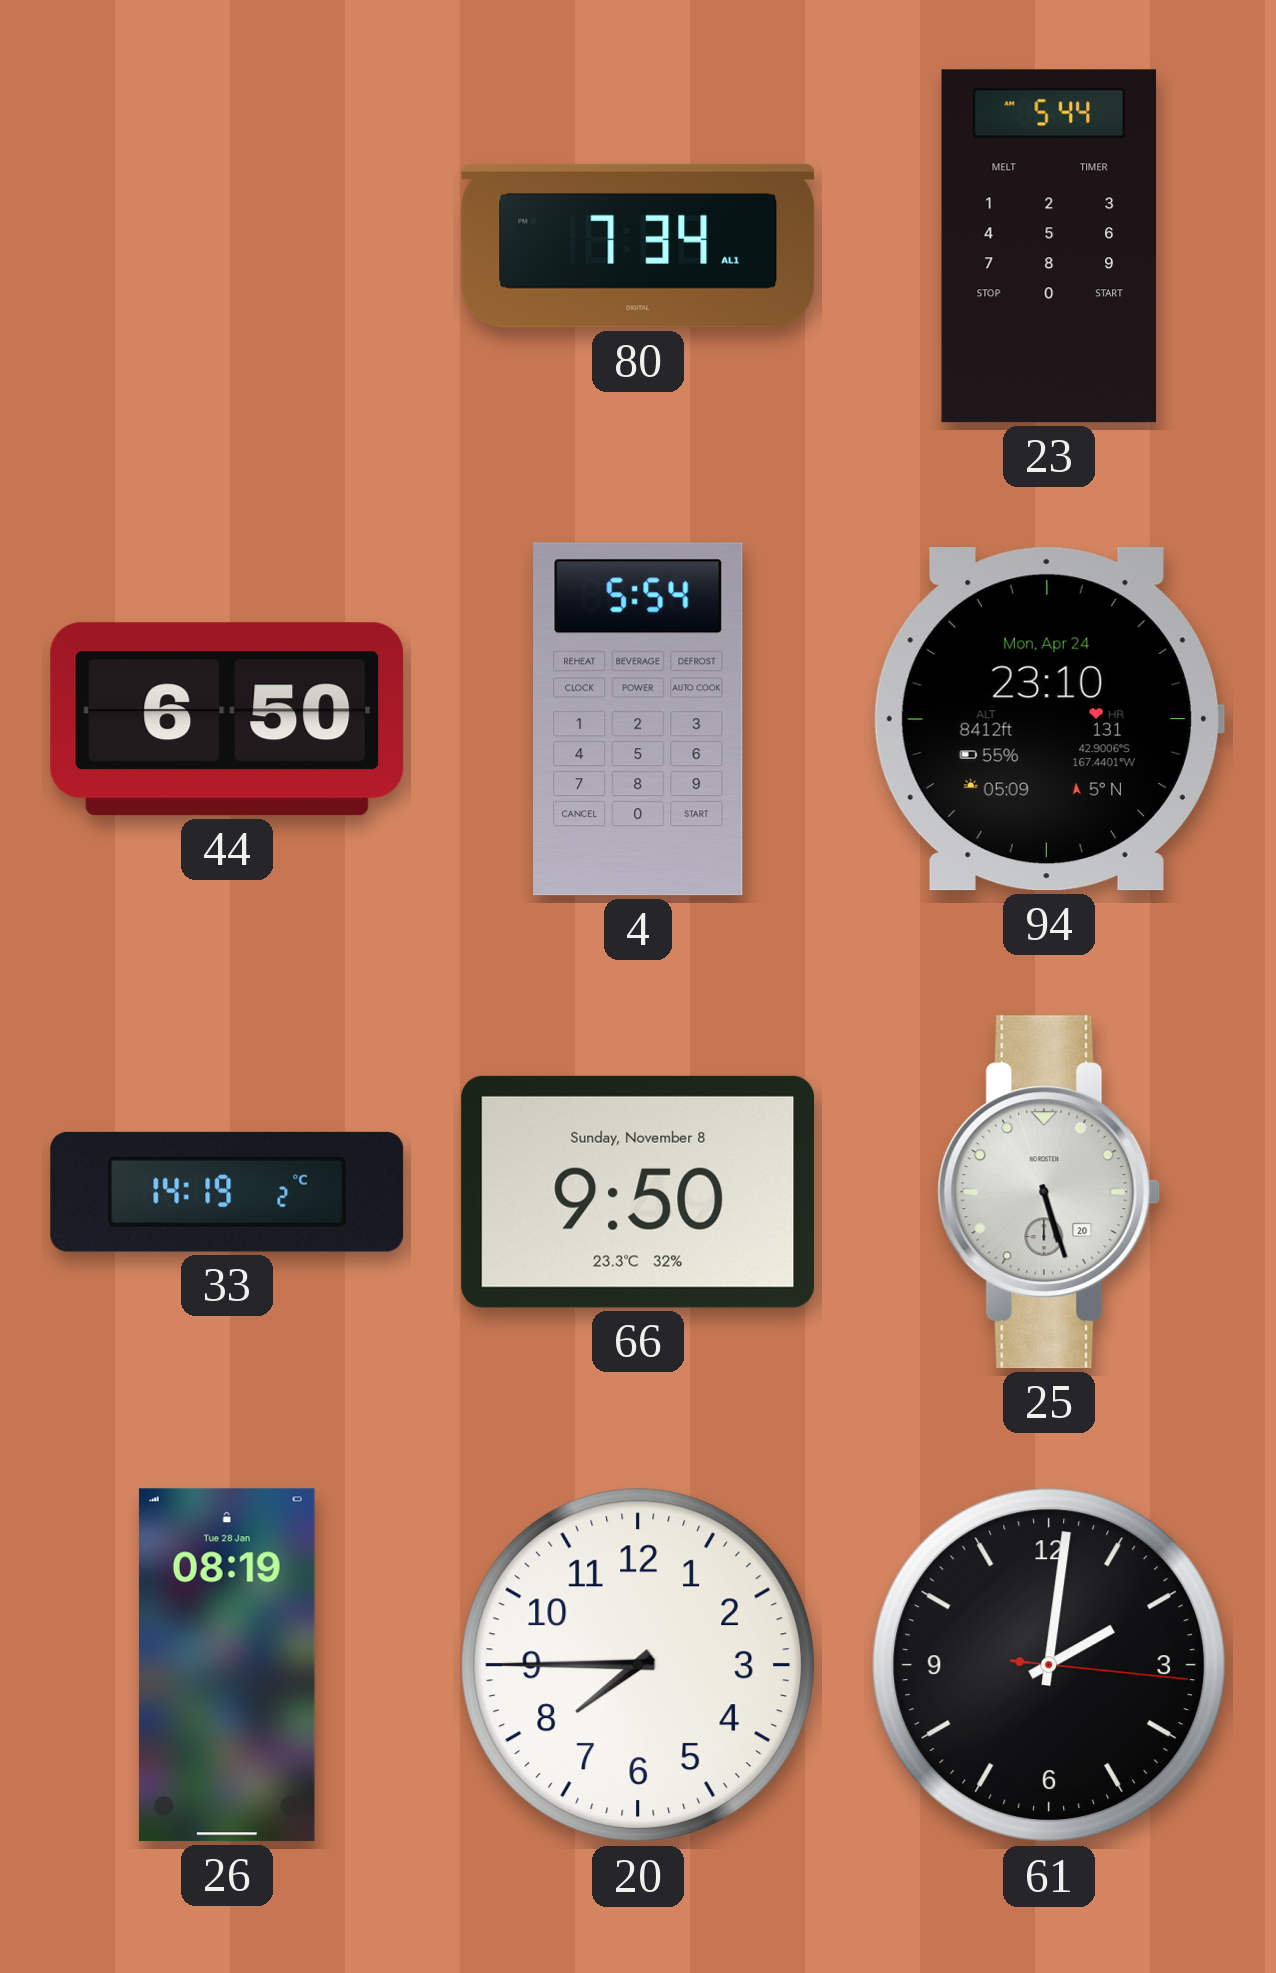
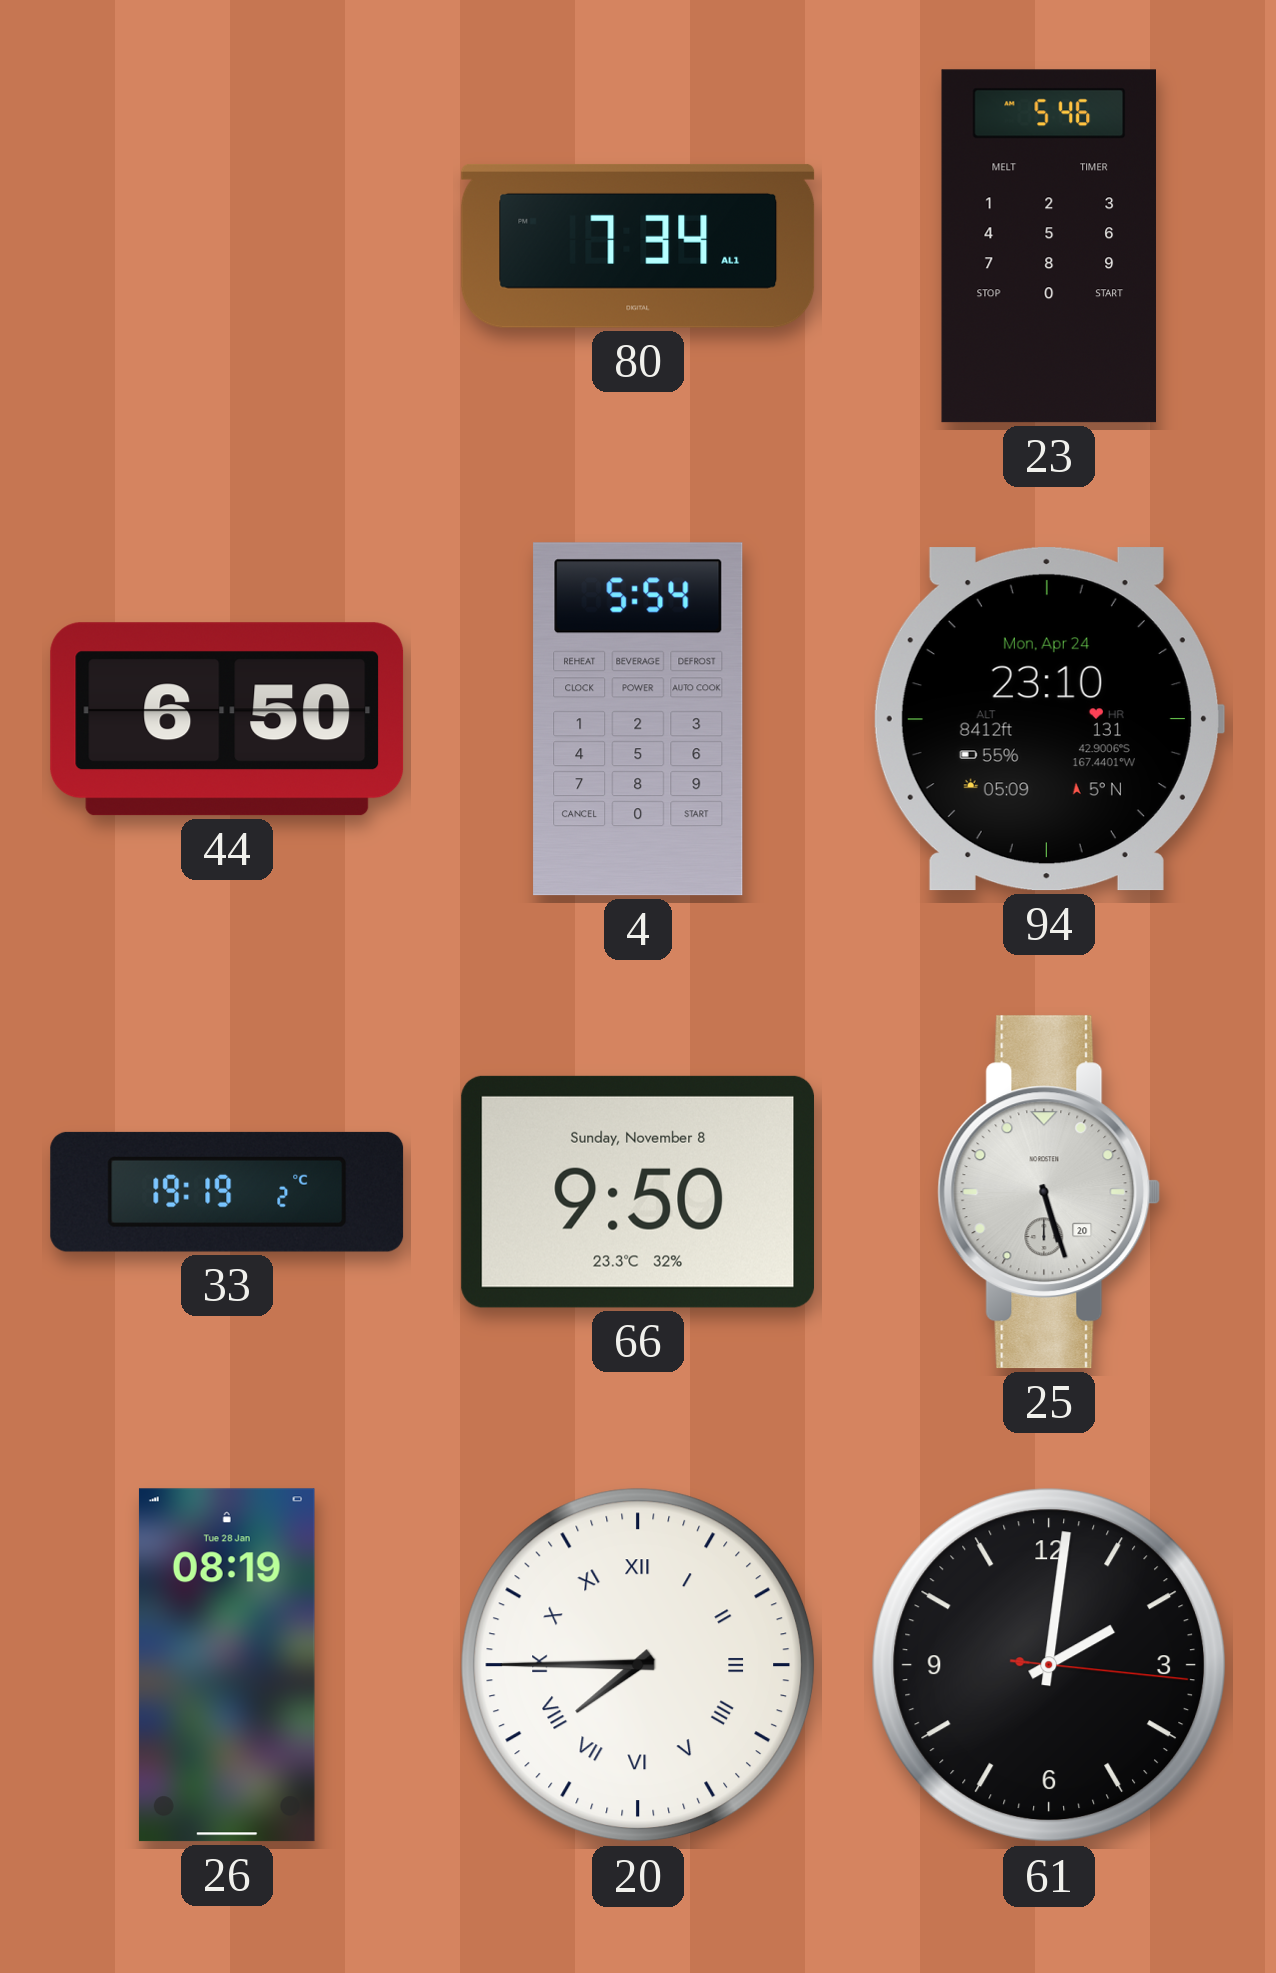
23: 5:44 -> 5:46 (1048, 246)
33: 14:19 -> 19:19 (227, 1192)
20 numerals: Arabic -> Roman (638, 1665)
